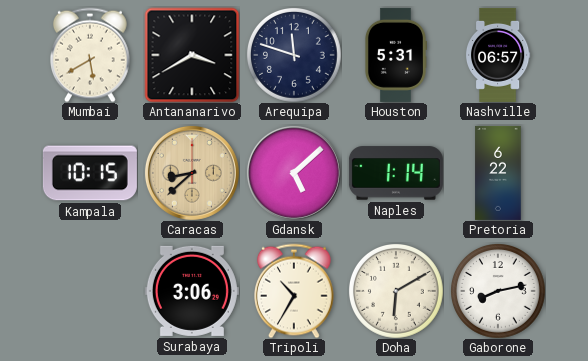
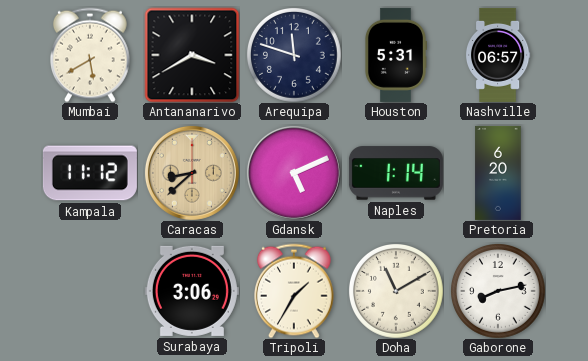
Kampala: 10:15 -> 11:12 (90, 173)
Gdansk: 5:08 -> 5:11 (294, 173)
Pretoria: 6:22 -> 6:20 (498, 173)
Tripoli: 10:35 -> 1:35 (295, 291)
Doha: 6:10 -> 11:10 (396, 291)
